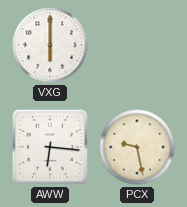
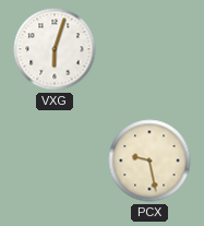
VXG: 6:00 -> 6:03 (55, 49)
AWW: 6:16 -> none (50, 147)
